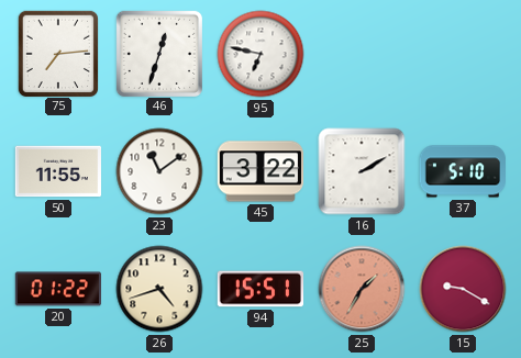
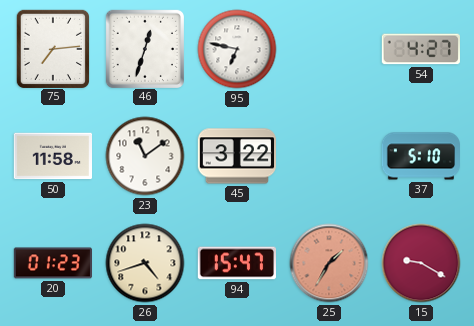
54: none -> 4:27 (421, 49)
50: 11:55 -> 11:58 (52, 156)
16: 2:10 -> none (362, 171)
20: 01:22 -> 01:23 (52, 263)
94: 15:51 -> 15:47 (236, 263)
